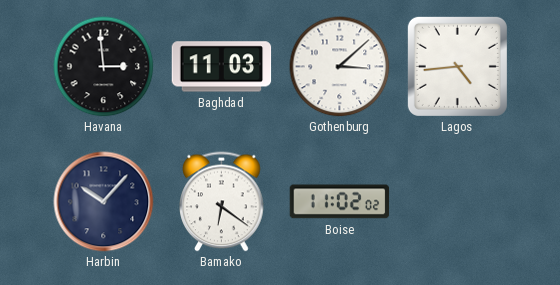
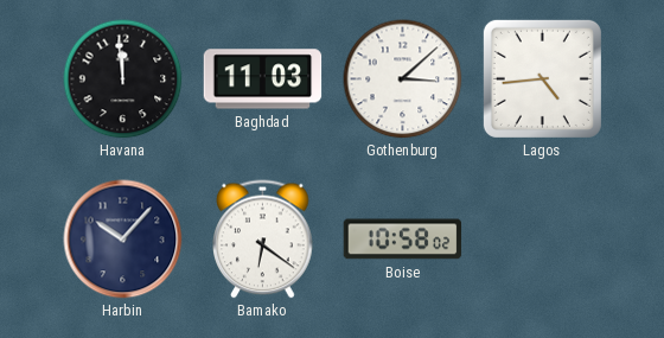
Havana: 2:59 -> 11:59 (123, 79)
Boise: 11:02 -> 10:58 (403, 240)
